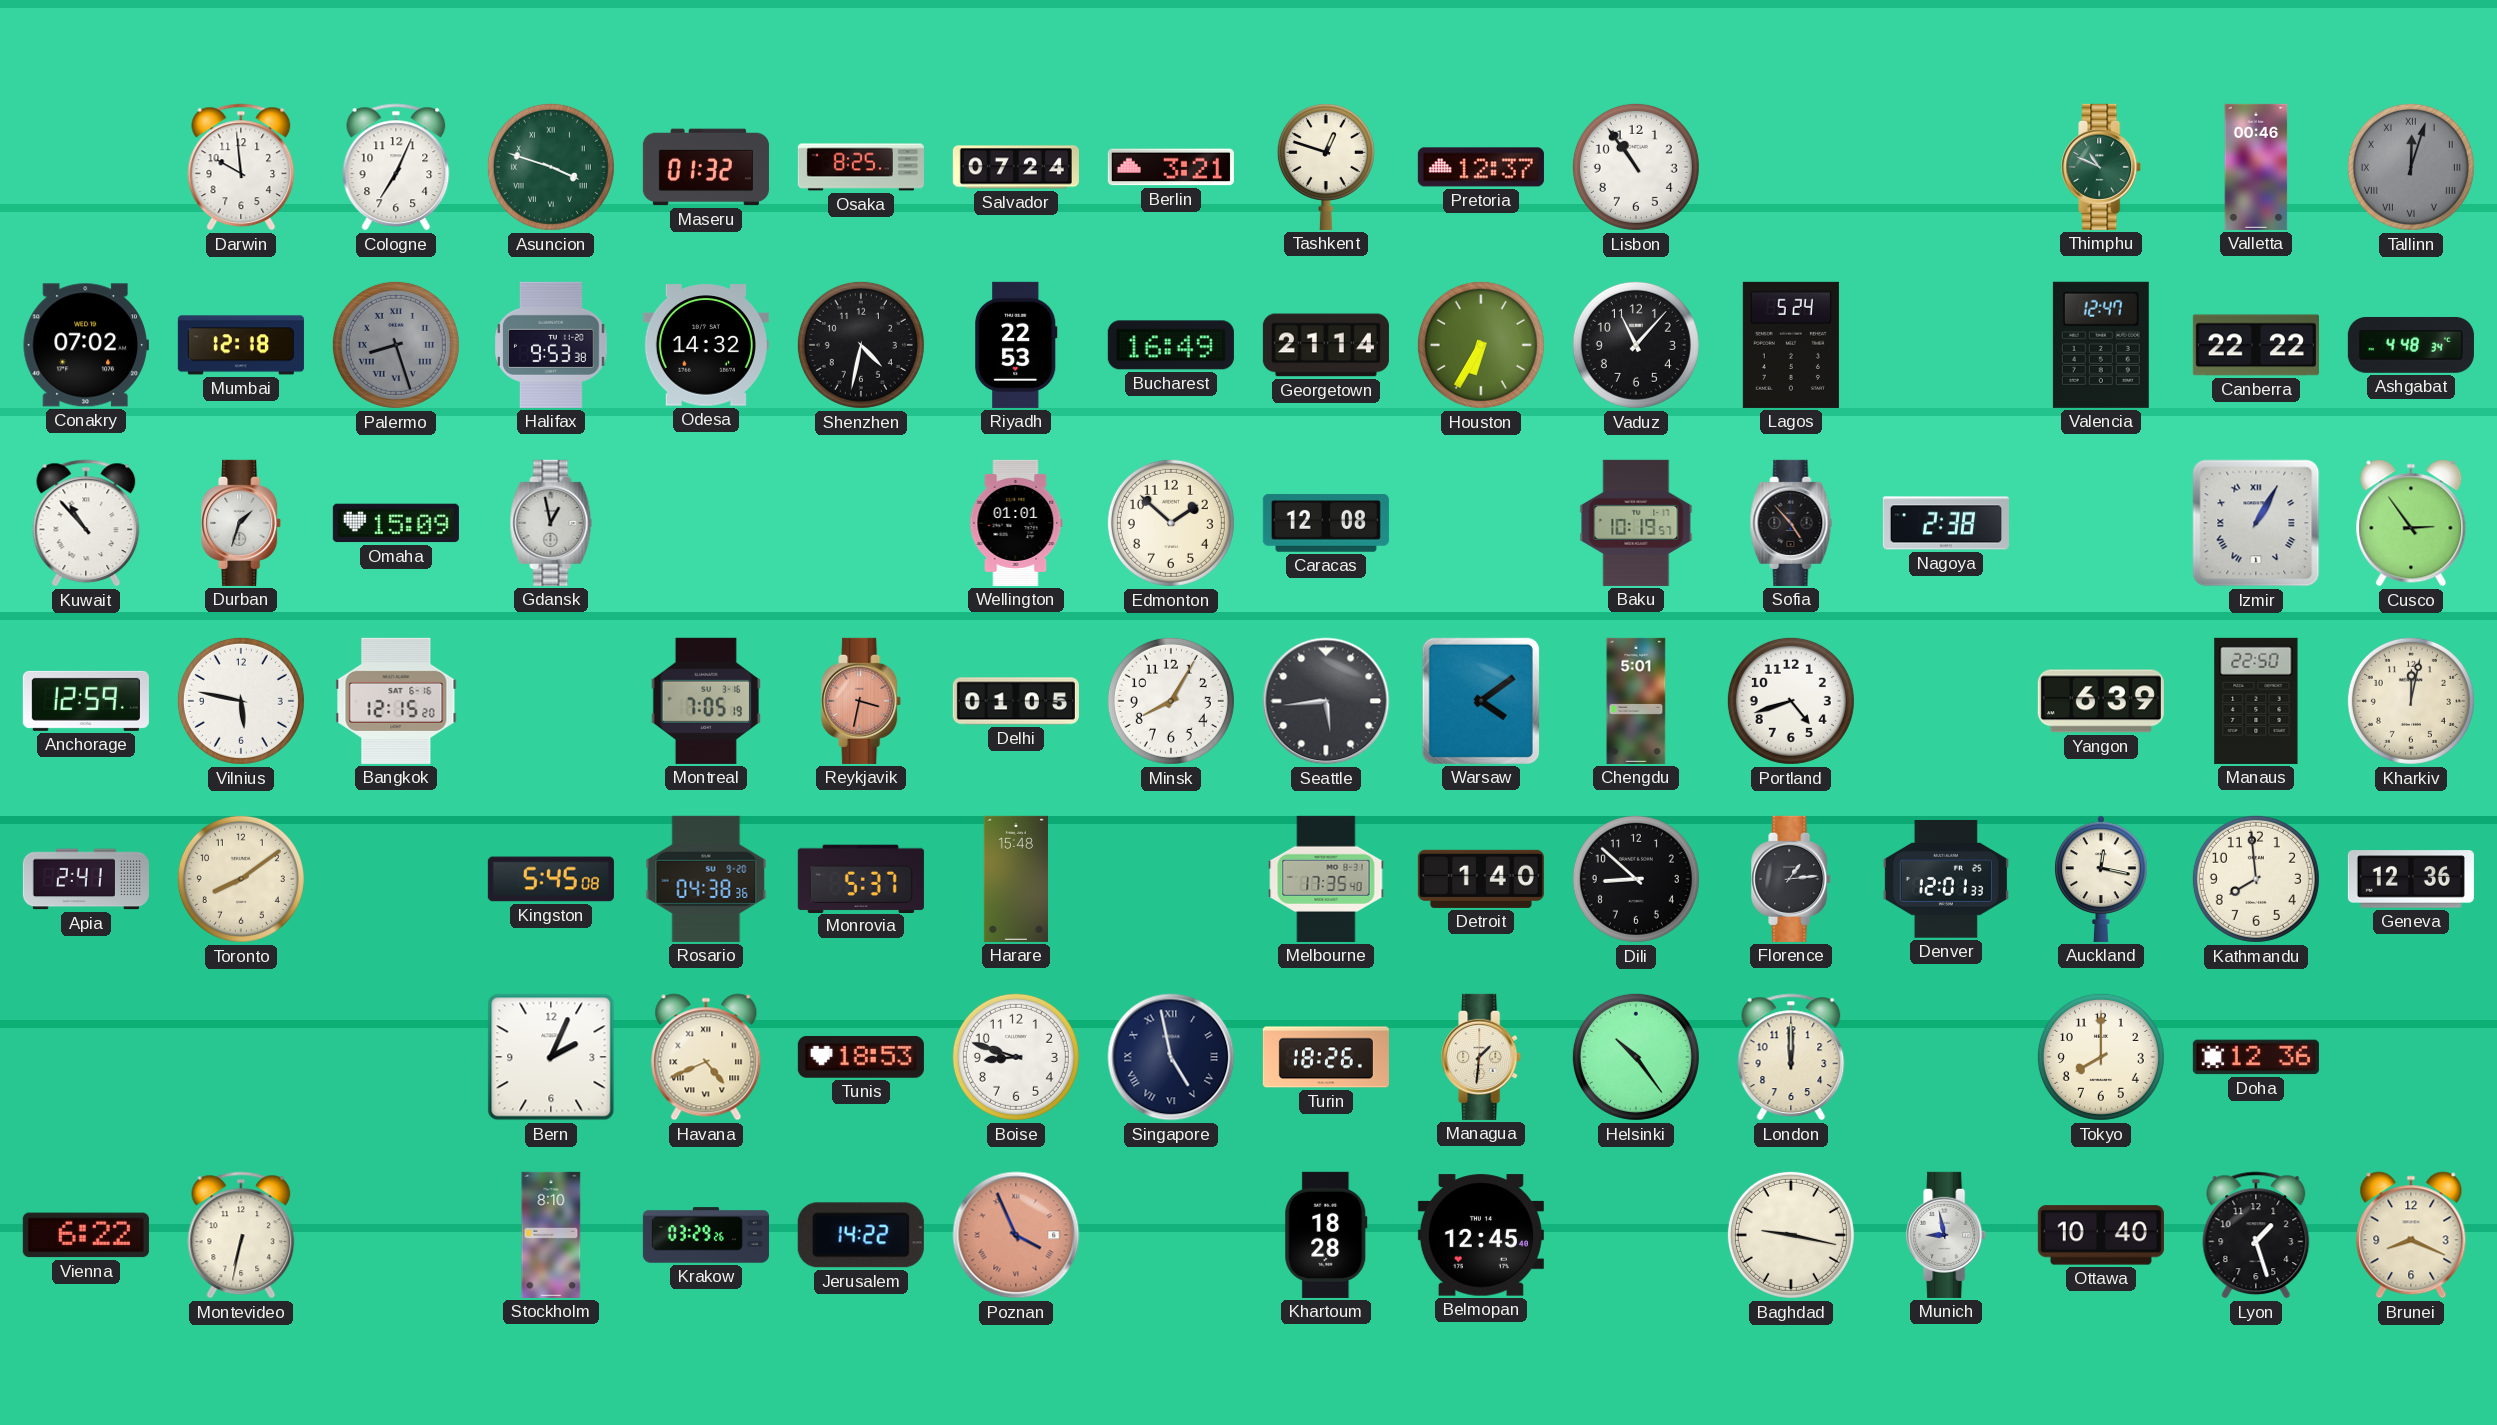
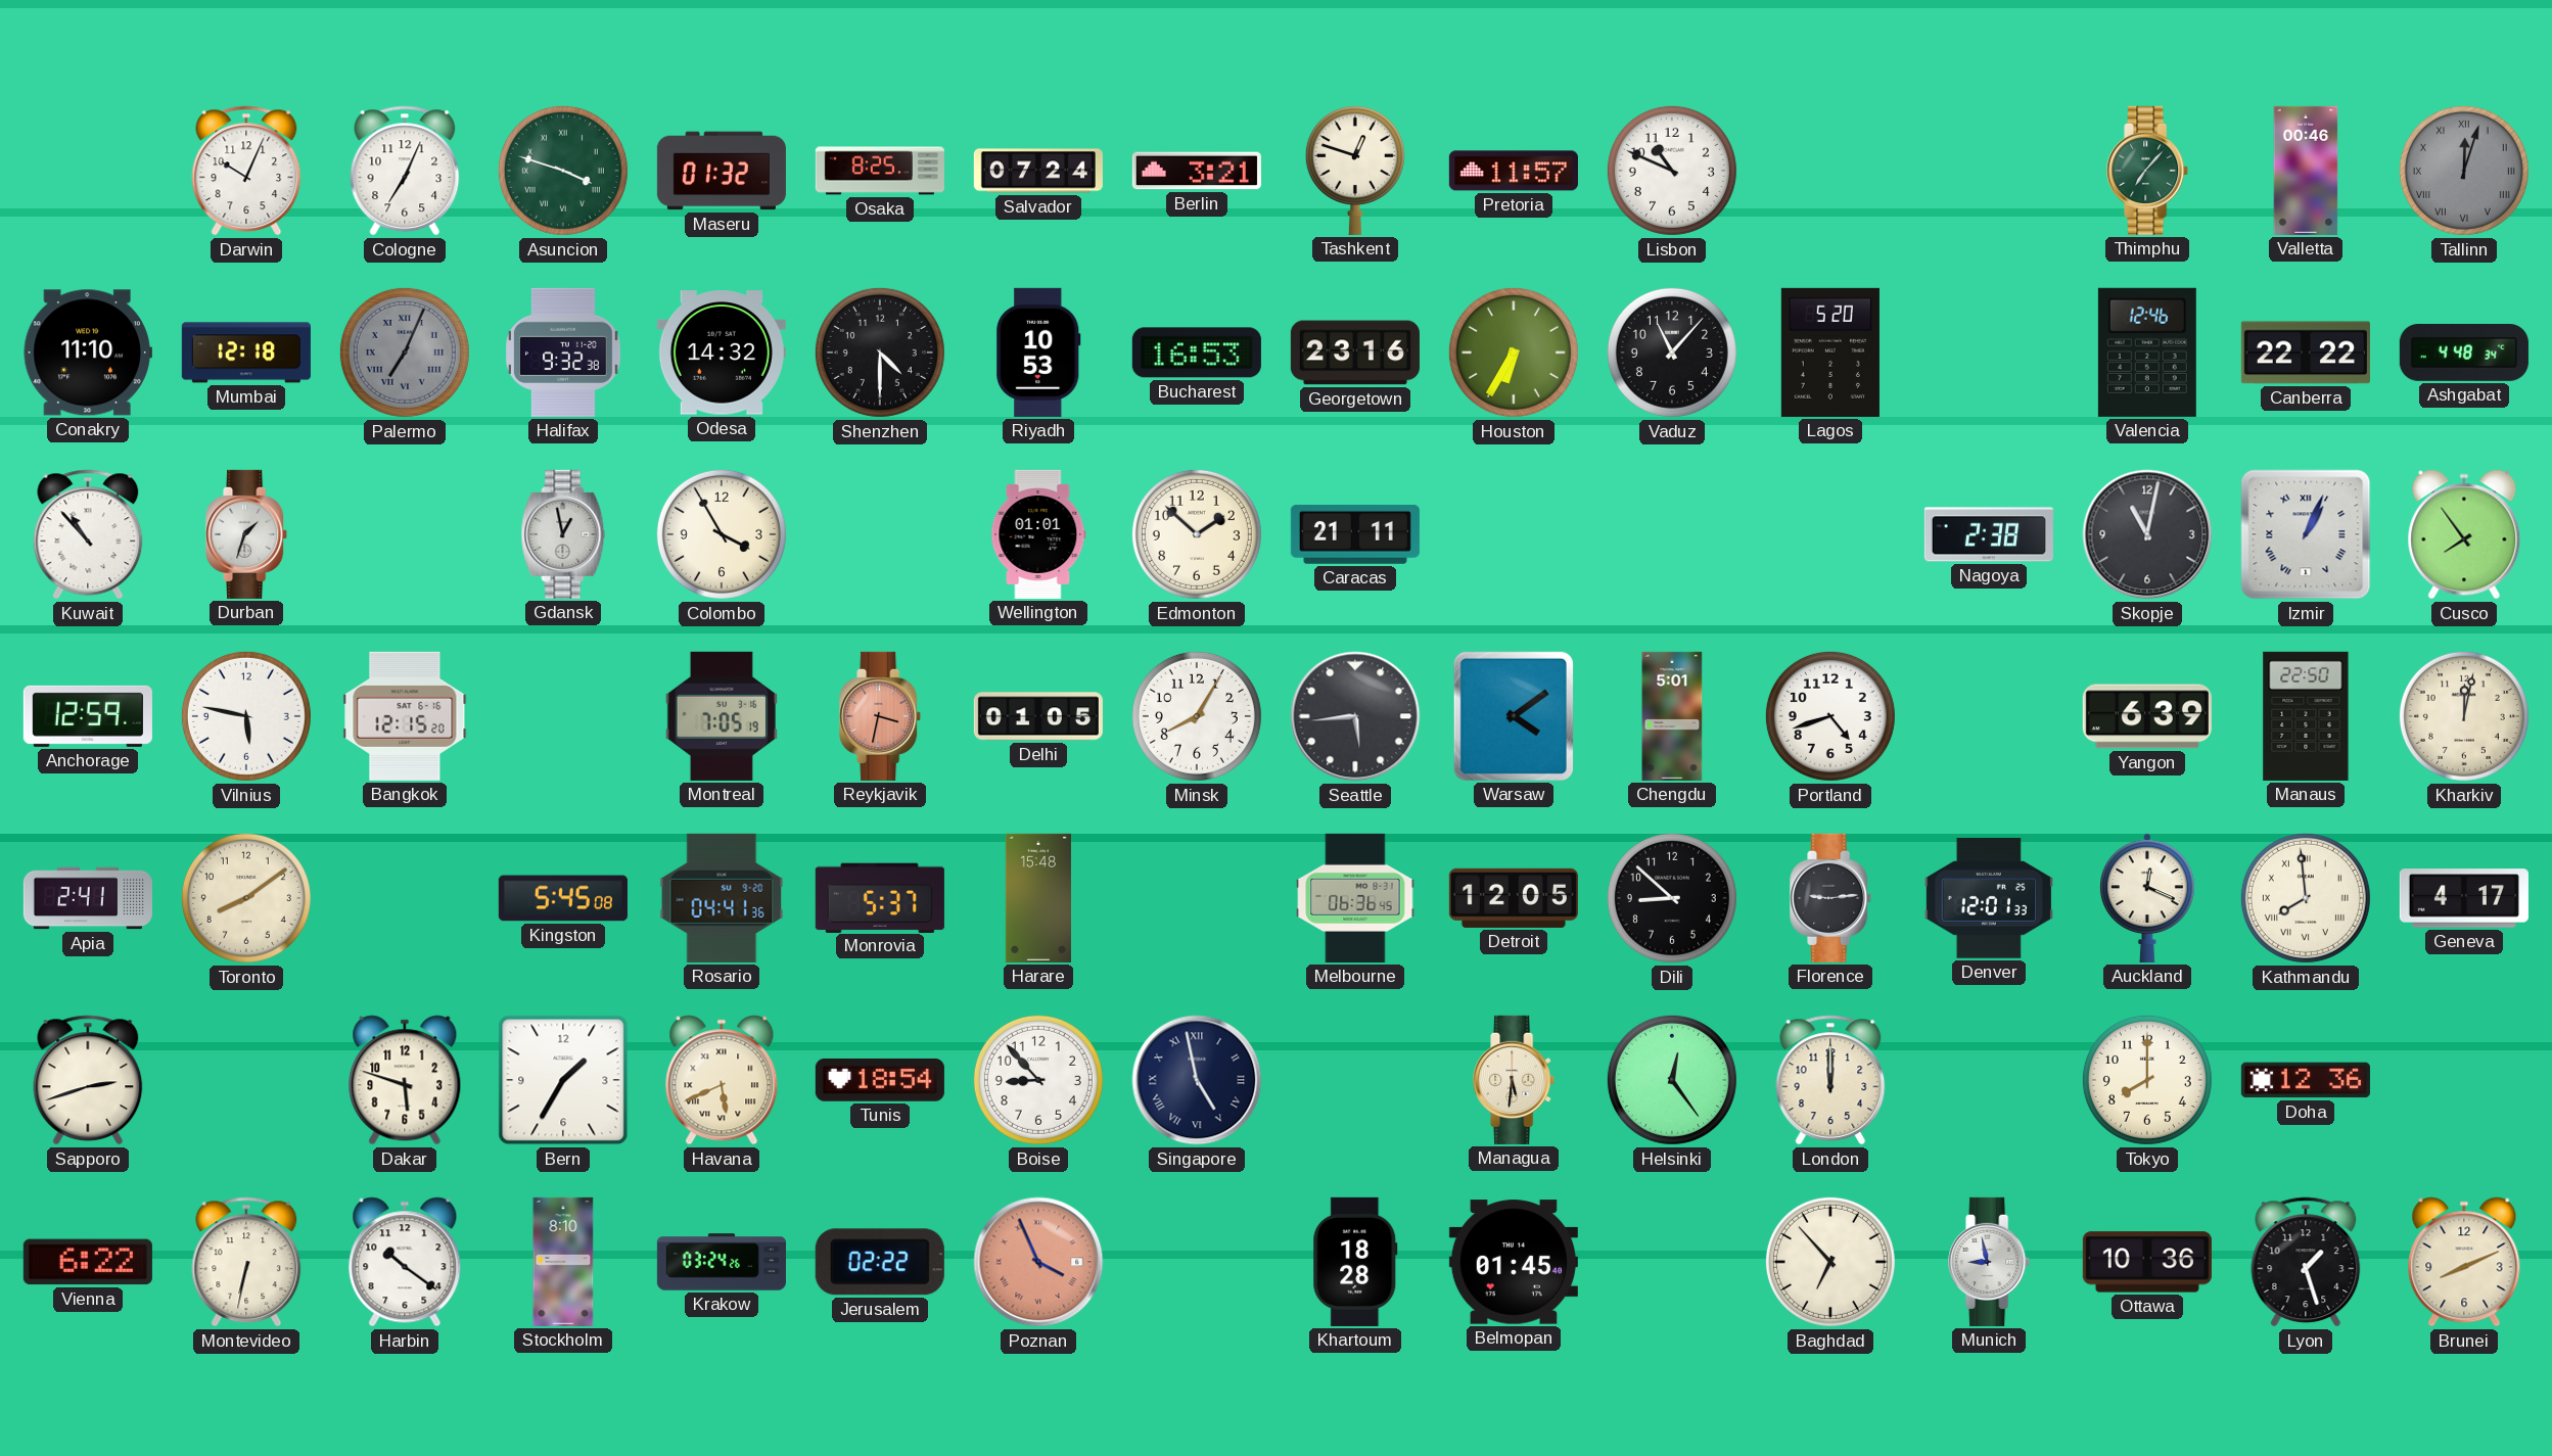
Darwin: 9:59 -> 10:04 (246, 171)
Pretoria: 12:37 -> 11:57 (1514, 171)
Lisbon: 10:54 -> 10:49 (1672, 171)
Thimphu: 10:49 -> 7:07 (2148, 171)
Conakry: 07:02 -> 11:10 (88, 353)
Palermo: 8:27 -> 7:04 (405, 353)
Halifax: 9:53 -> 9:32 (563, 353)
Shenzhen: 4:32 -> 4:30 (880, 353)
Riyadh: 22:53 -> 10:53 (1038, 353)
Bucharest: 16:49 -> 16:53 (1197, 353)
Georgetown: 21:14 -> 23:16 (1355, 353)
Lagos: 5:24 -> 5:20 (1830, 353)
Valencia: 12:47 -> 12:46 (2147, 353)
Omaha: 15:09 -> none (396, 523)
Colombo: none -> 3:55 (722, 534)
Caracas: 12:08 -> 21:11 (1355, 534)
Baku: 10:19 -> none (1636, 523)
Sofia: 4:53 -> none (1791, 523)
Skopje: none -> 11:02 (2147, 534)
Izmir: 1:05 -> 1:04 (2306, 534)
Cusco: 2:54 -> 7:54 (2464, 534)
Rosario: 04:38 -> 04:41 (722, 898)
Melbourne: 17:35 -> 06:36 (1355, 898)
Detroit: 1:40 -> 12:05 (1514, 898)
Florence: 1:14 -> 9:14 (1831, 898)
Auckland: 12:17 -> 12:19 (2147, 898)
Kathmandu numerals: Arabic -> Roman (2306, 898)
Geneva: 12:36 -> 4:17 (2464, 898)
Sapporo: none -> 2:42 (88, 1080)
Dakar: none -> 5:48 (405, 1080)
Bern: 2:04 -> 1:35 (563, 1080)
Havana: 4:41 -> 5:41 (722, 1080)
Tunis: 18:53 -> 18:54 (880, 1080)
Boise: 8:48 -> 8:53 (1038, 1080)
Turin: 18:26 -> none (1326, 1057)
Managua: 1:31 -> 5:31 (1515, 1080)
Helsinki: 10:24 -> 12:24 (1672, 1080)
Harbin: none -> 10:21 (405, 1262)
Krakow: 03:29 -> 03:24 (722, 1262)
Jerusalem: 14:22 -> 02:22 (880, 1262)
Belmopan: 12:45 -> 01:45 (1514, 1262)
Baghdad: 9:17 -> 6:53 (1830, 1262)
Ottawa: 10:40 -> 10:36 (2147, 1262)
Brunei: 8:19 -> 8:11 (2464, 1262)
